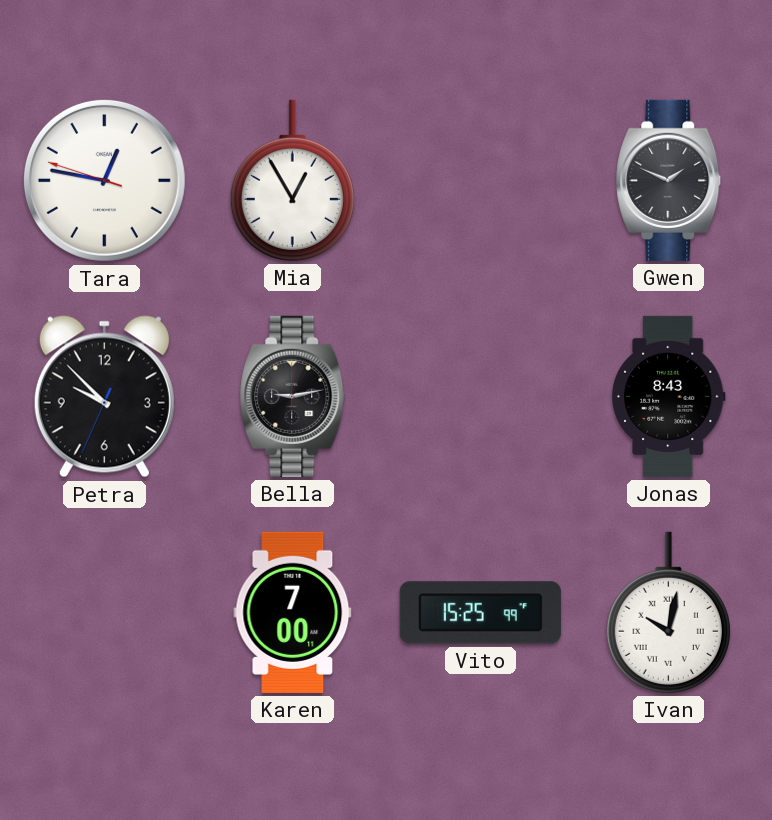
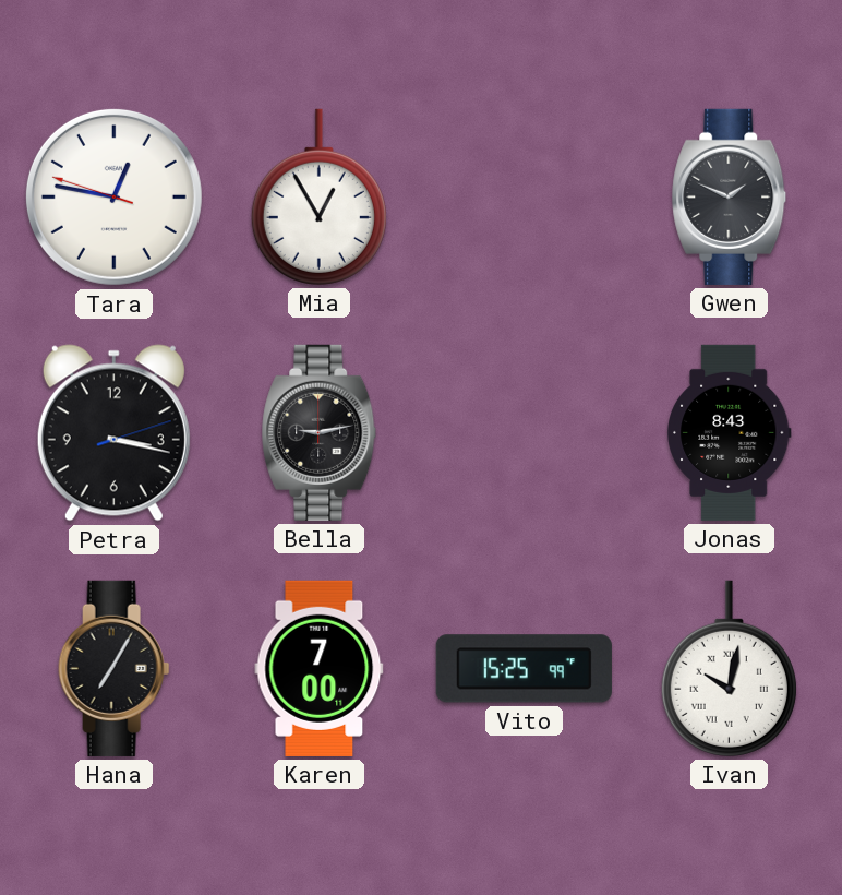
Petra: 9:52 -> 3:17 (113, 433)
Hana: none -> 7:05 (115, 668)
